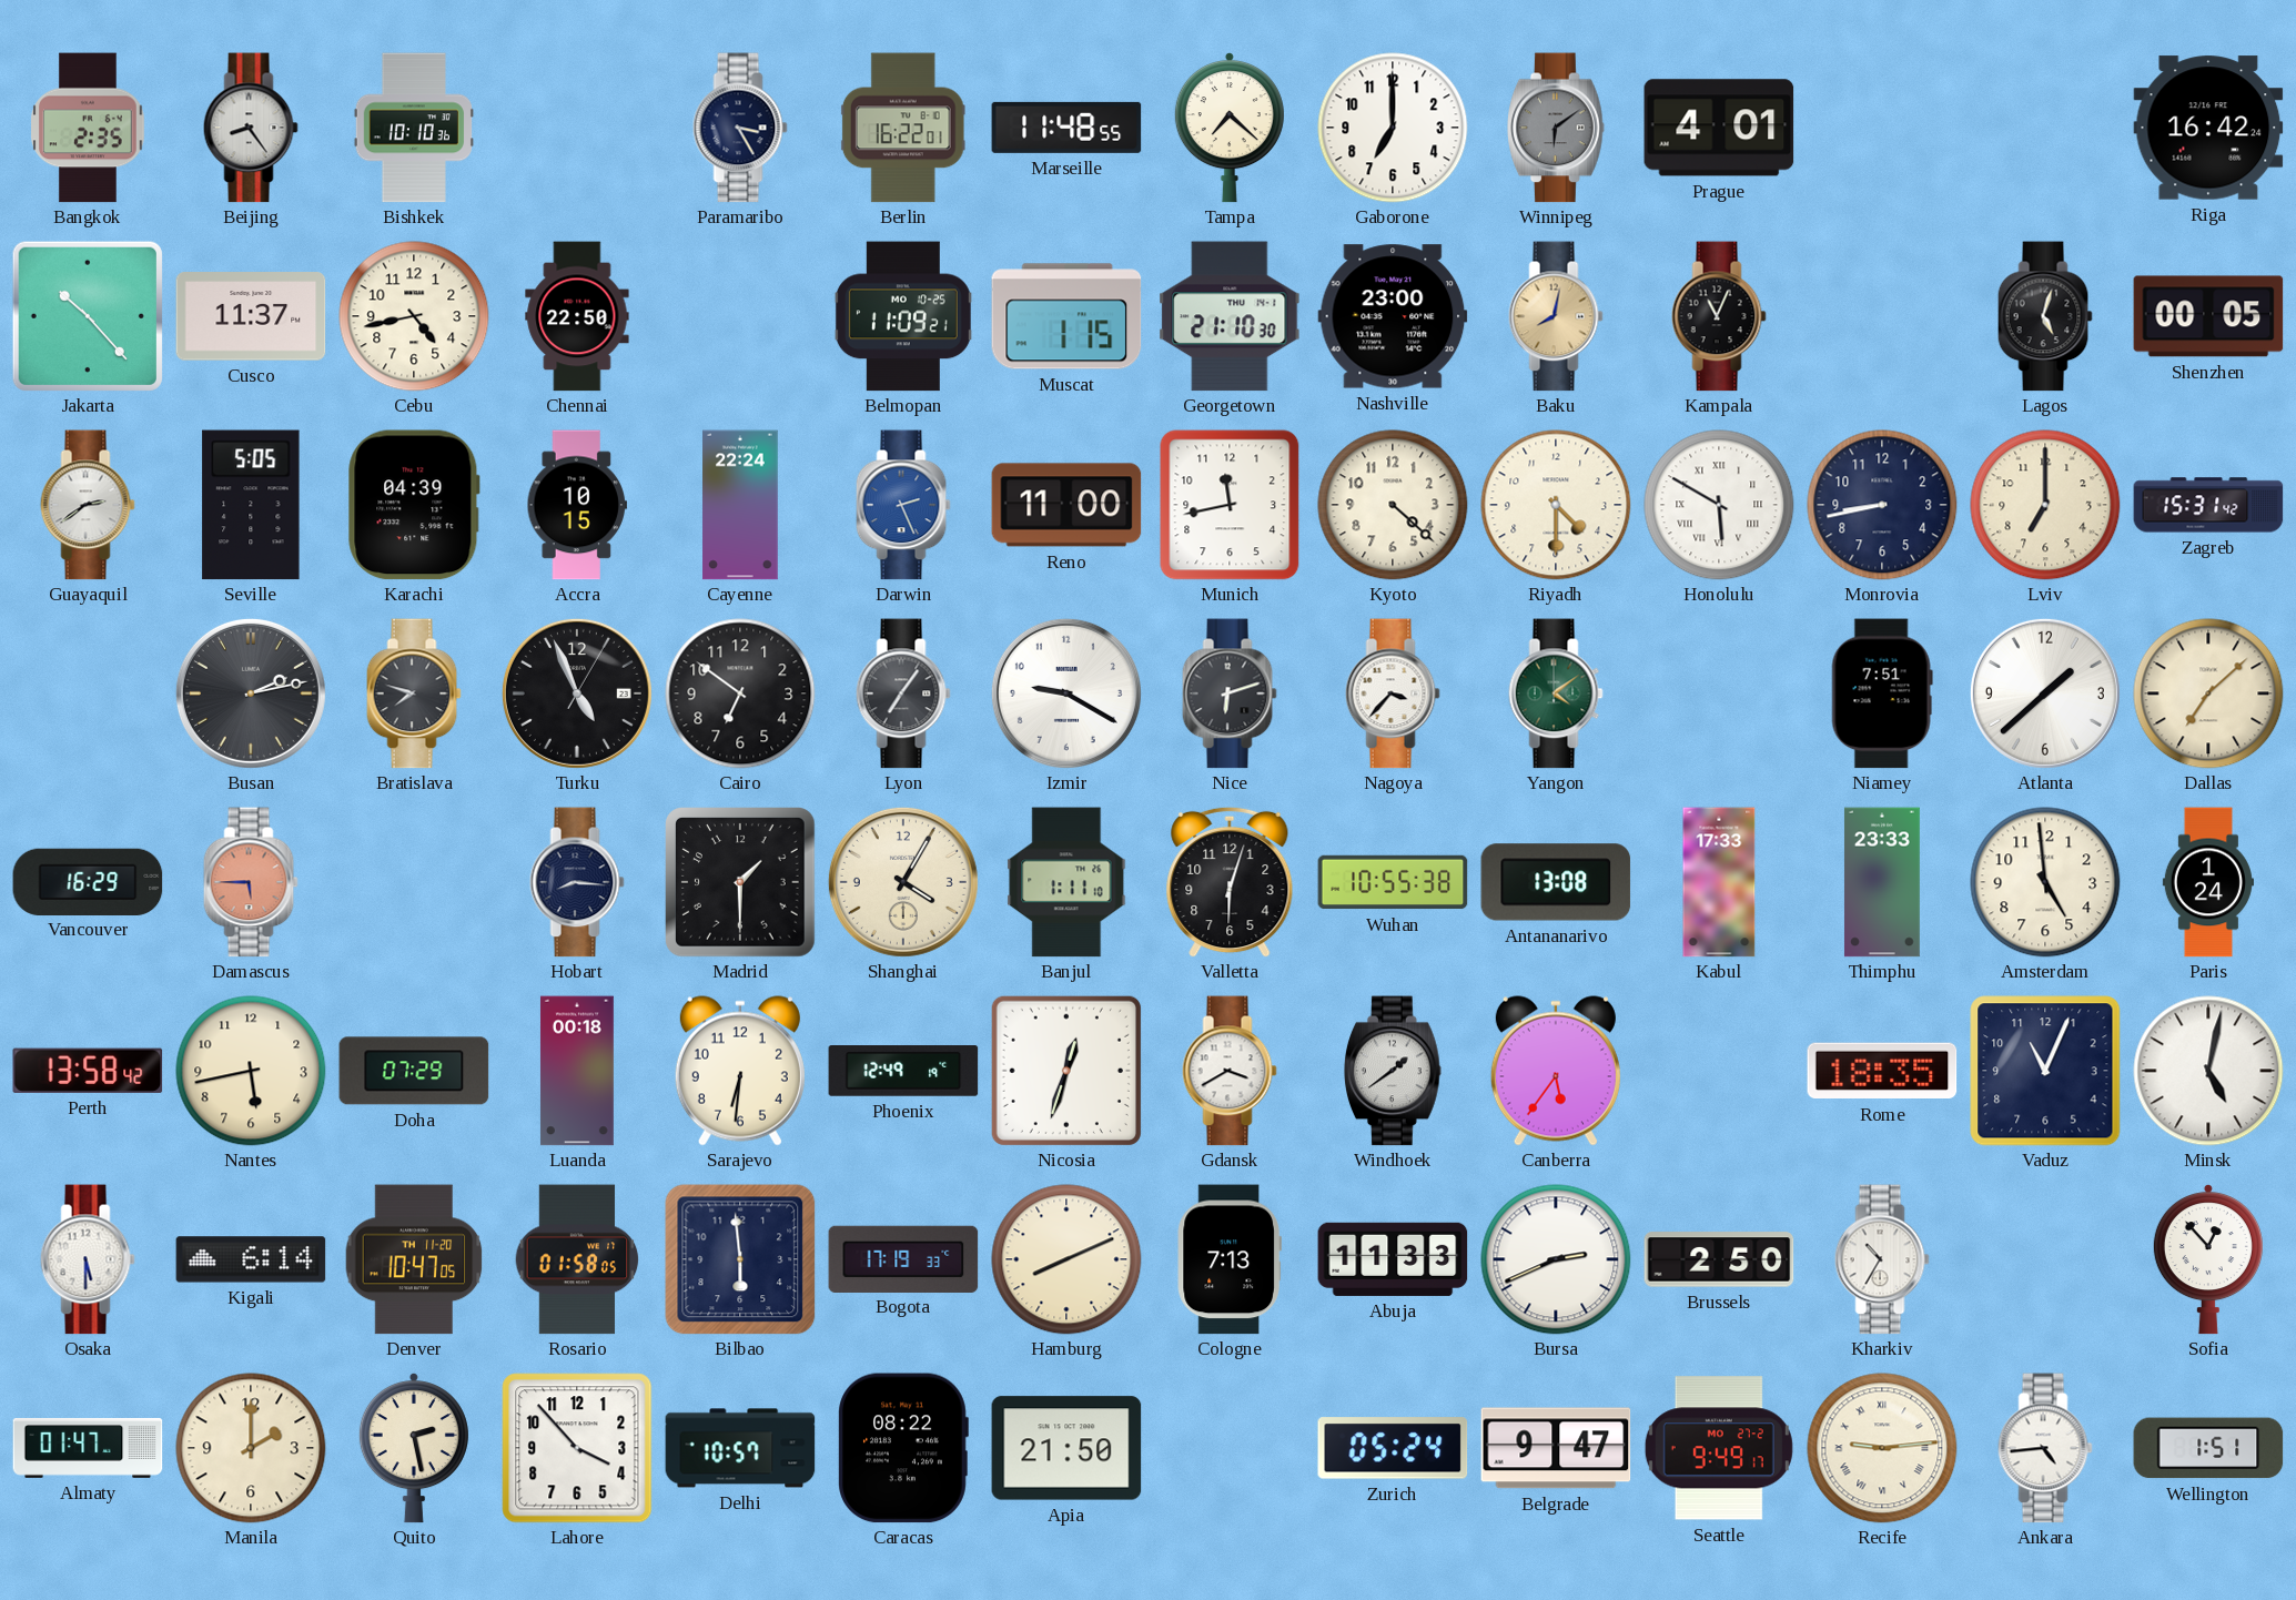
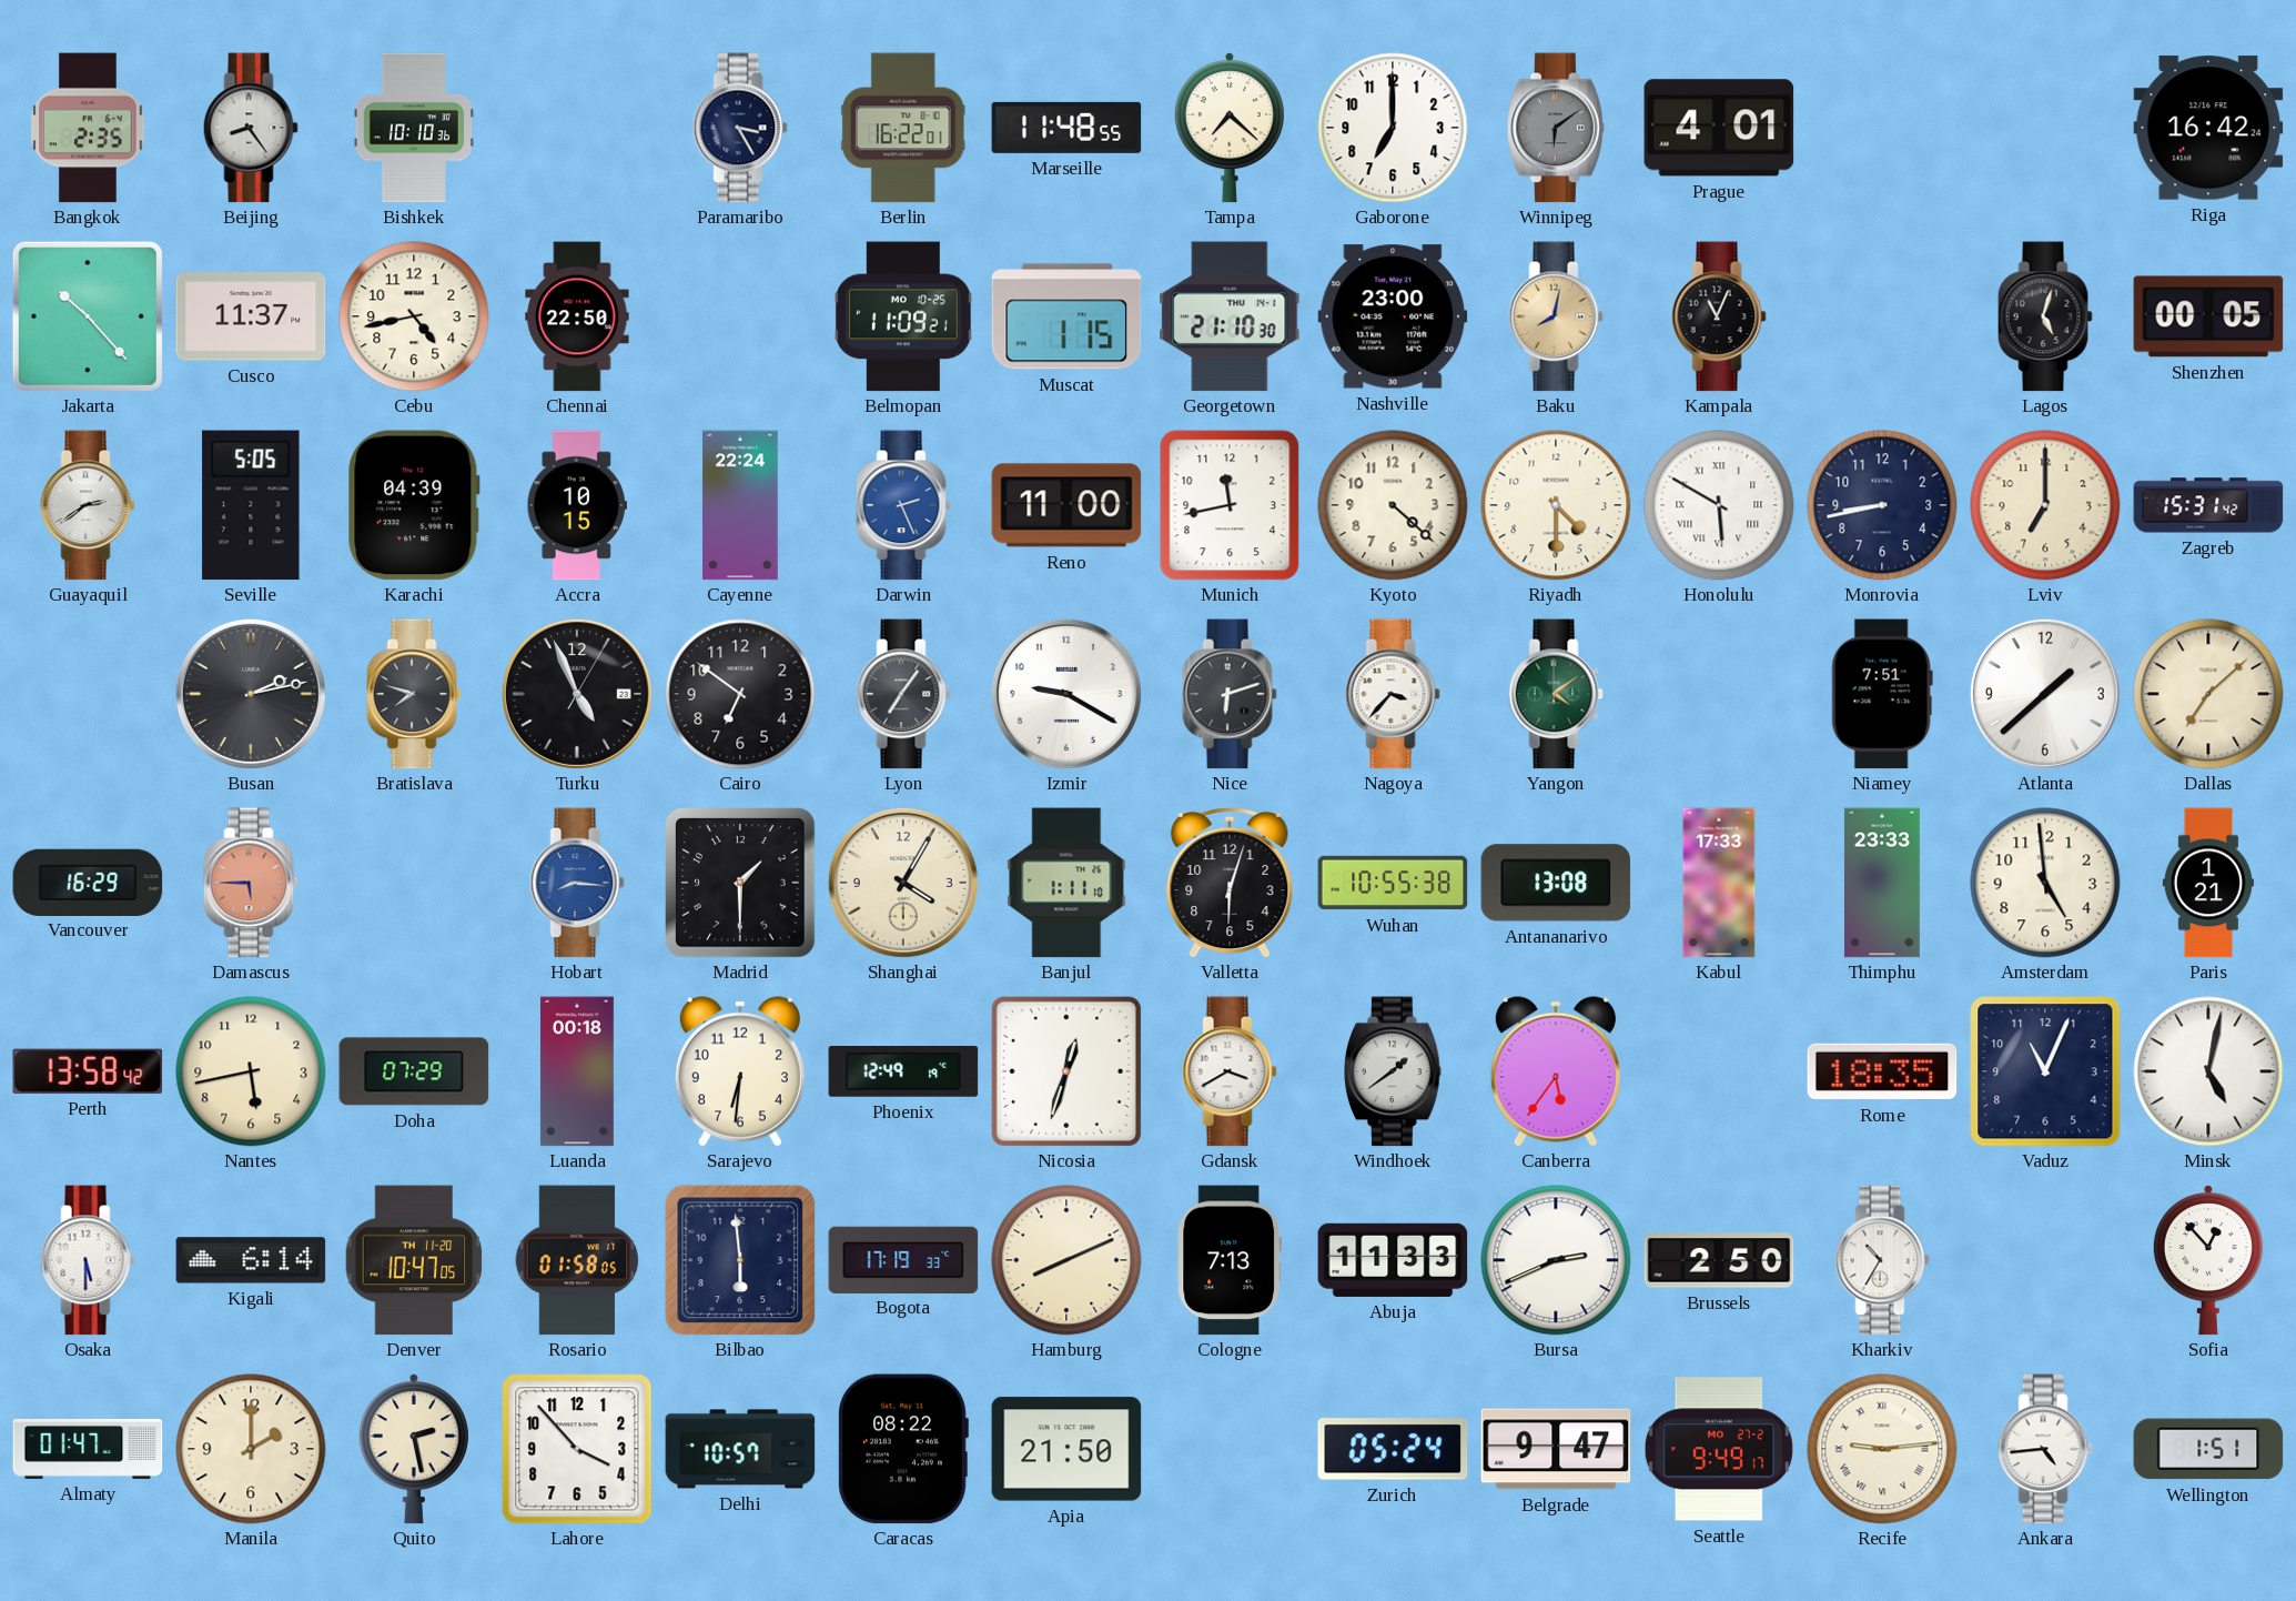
Hobart dial: navy -> blue (577, 883)
Paris: 1:24 -> 1:21 (2208, 883)
